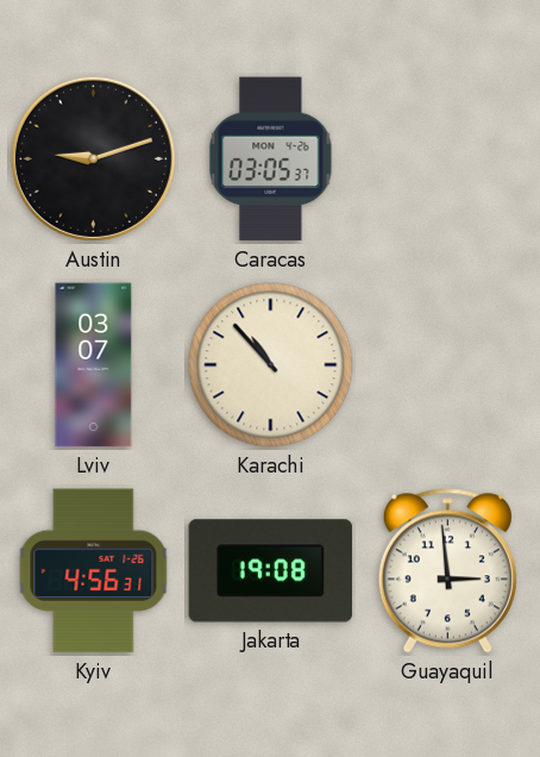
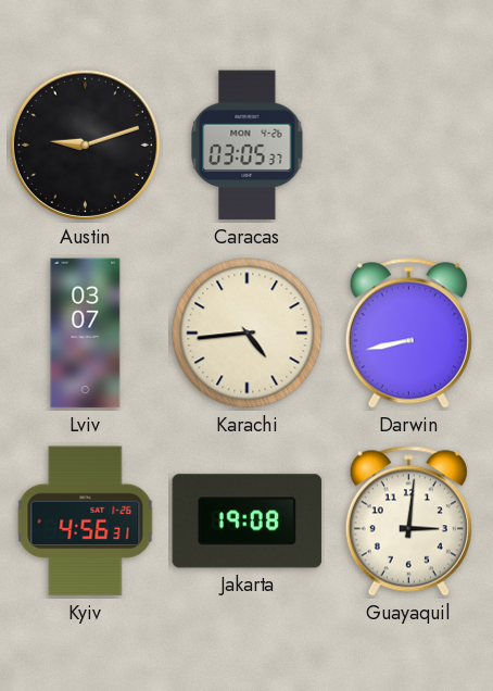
Karachi: 10:53 -> 4:44 (248, 334)
Darwin: none -> 8:43 (408, 334)
Guayaquil: 2:59 -> 3:01 (408, 522)
